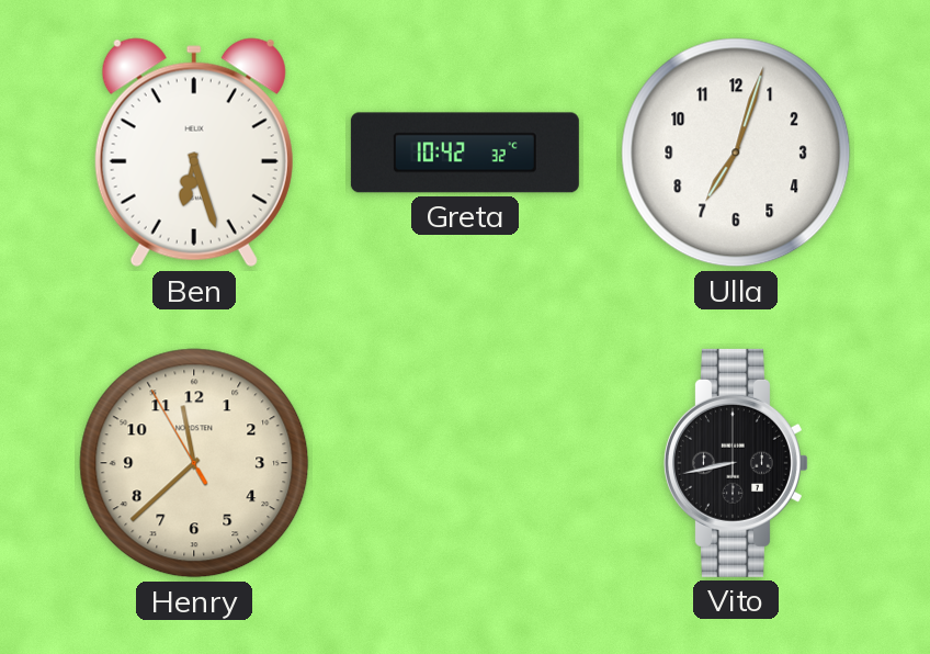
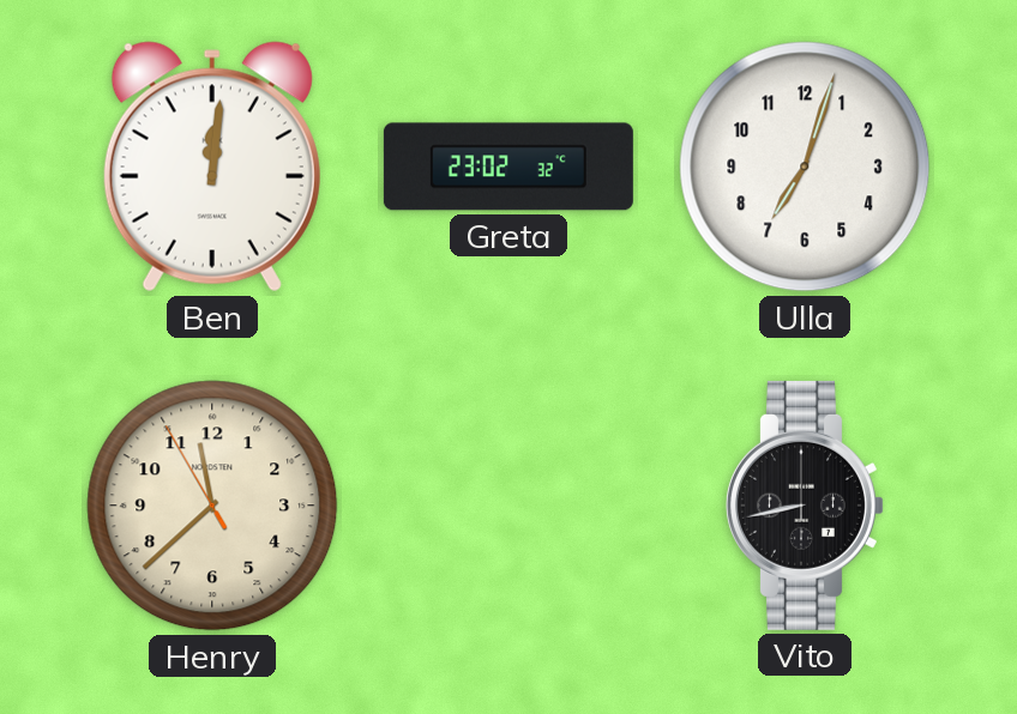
Ben: 6:27 -> 12:01 (212, 167)
Greta: 10:42 -> 23:02 (508, 167)
